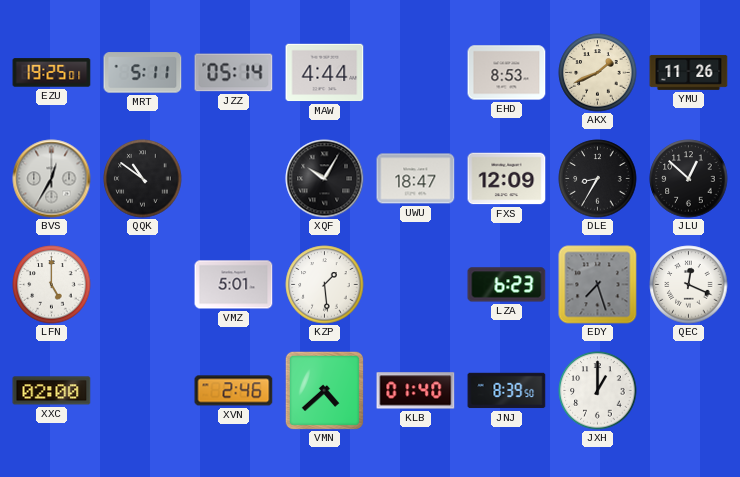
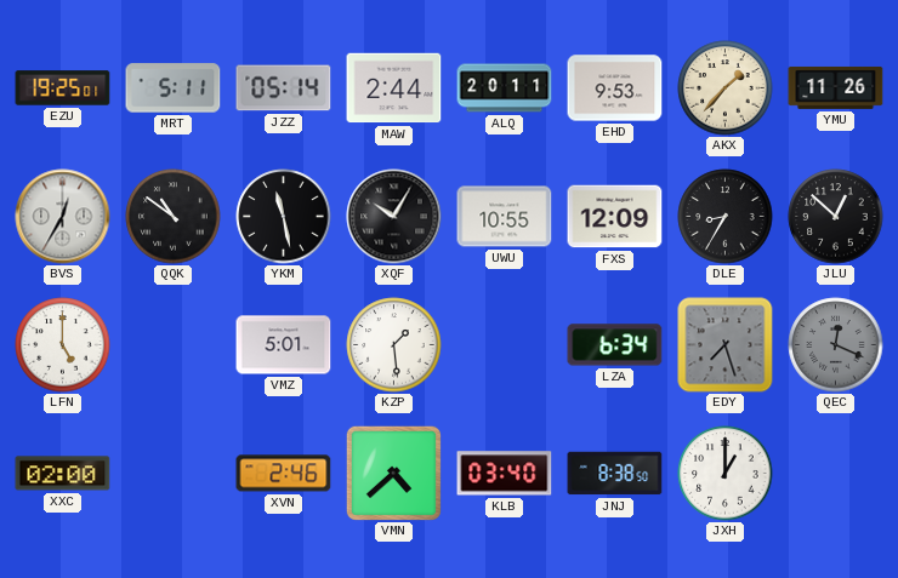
MAW: 4:44 -> 2:44 (394, 88)
ALQ: none -> 20:11 (505, 88)
EHD: 8:53 -> 9:53 (615, 88)
AKX: 1:41 -> 1:37 (726, 88)
YKM: none -> 11:28 (284, 217)
UWU: 18:47 -> 10:55 (505, 217)
LZA: 6:23 -> 6:34 (615, 345)
QEC dial: white -> grey (836, 345)
KLB: 01:40 -> 03:40 (505, 474)
JNJ: 8:39 -> 8:38 (615, 474)
